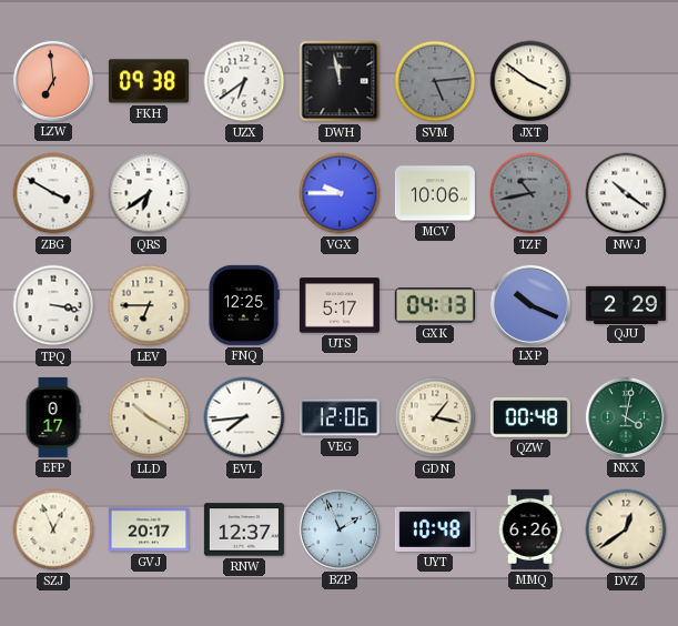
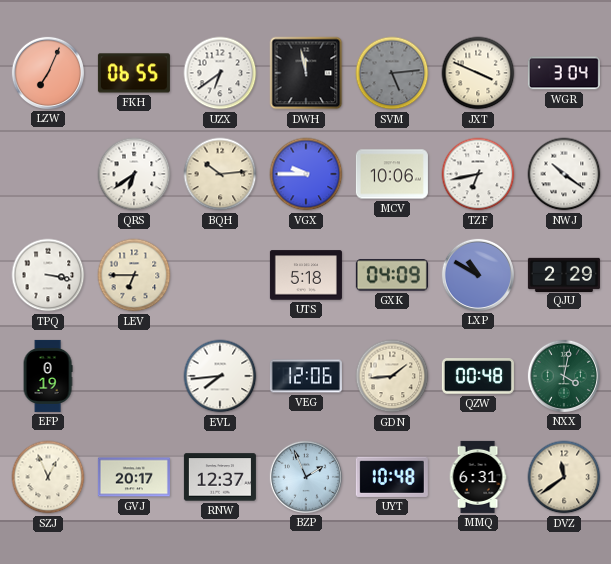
LZW: 6:59 -> 7:04 (48, 73)
FKH: 09:38 -> 06:55 (134, 73)
JXT: 3:51 -> 3:49 (478, 73)
WGR: none -> 3:04 (564, 73)
ZBG: 3:50 -> none (53, 193)
BQH: none -> 10:14 (220, 174)
TZF: 10:43 -> 6:43 (478, 174)
TZF dial: grey -> white (478, 174)
FNQ: 12:25 -> none (244, 305)
UTS: 5:17 -> 5:18 (306, 275)
GXK: 04:13 -> 04:09 (392, 275)
LXP: 10:19 -> 10:50 (478, 275)
EFP: 0:17 -> 0:19 (48, 376)
LLD: 10:20 -> none (149, 417)
GDN: 1:17 -> 1:44 (392, 376)
MMQ: 6:26 -> 6:31 (478, 477)
DVZ: 12:39 -> 11:39 (564, 477)
